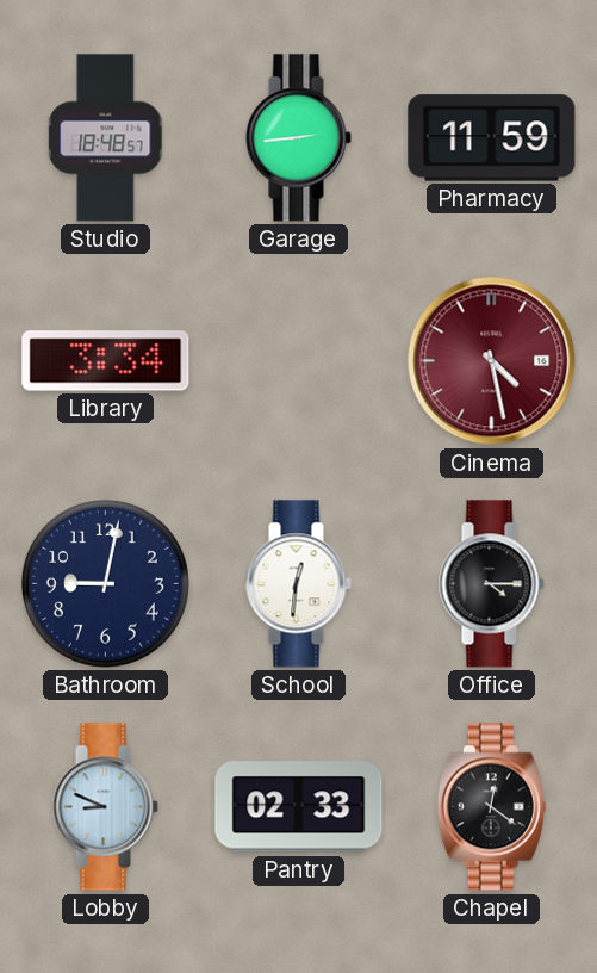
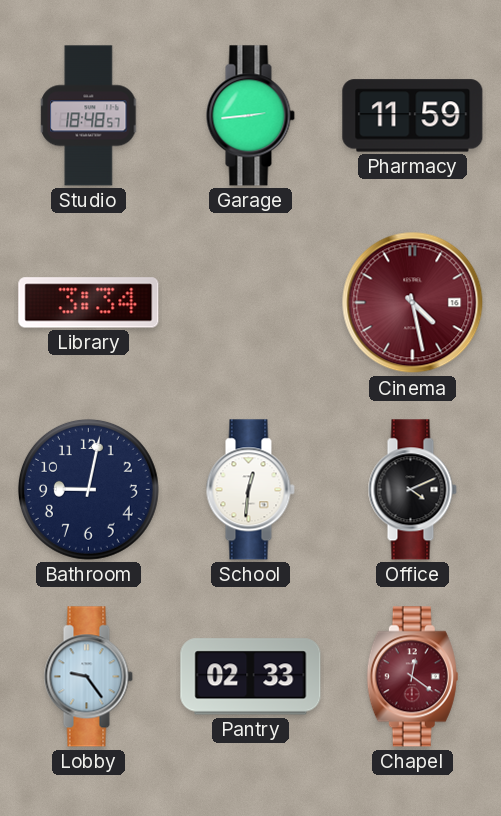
Office: 4:15 -> 4:11 (412, 490)
Lobby: 8:49 -> 9:24 (88, 677)
Chapel dial: black -> burgundy (412, 677)
